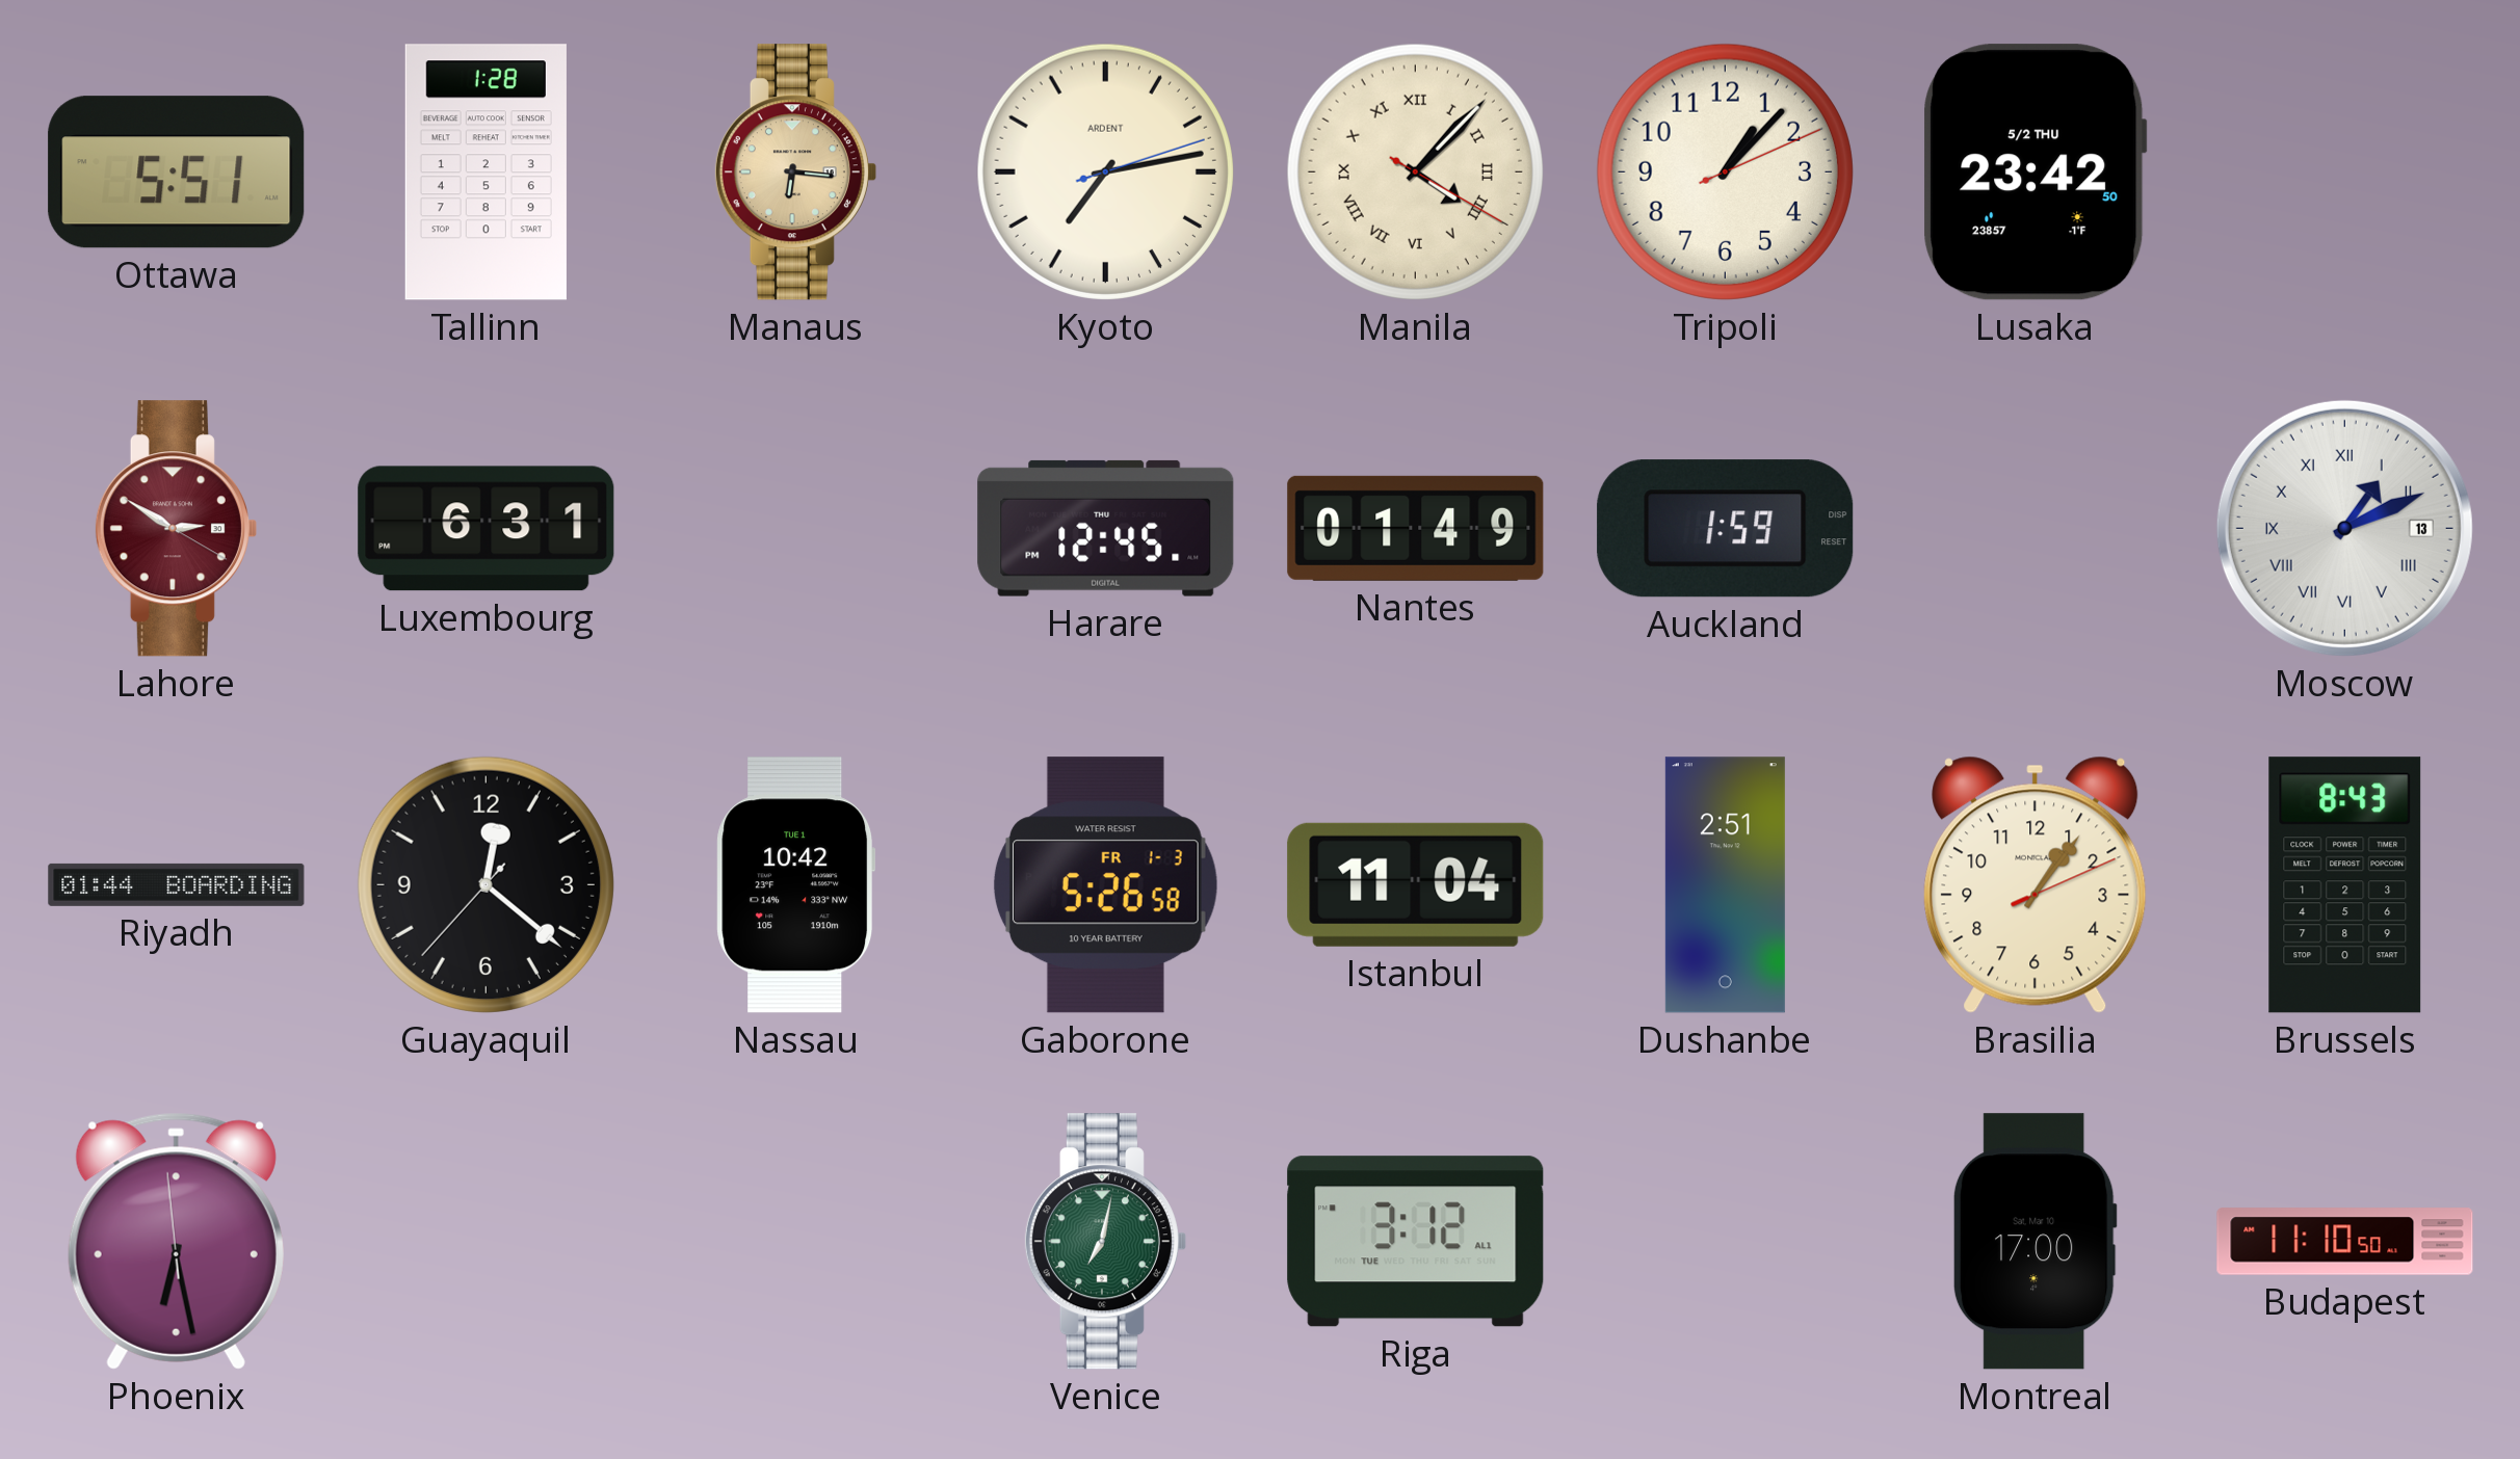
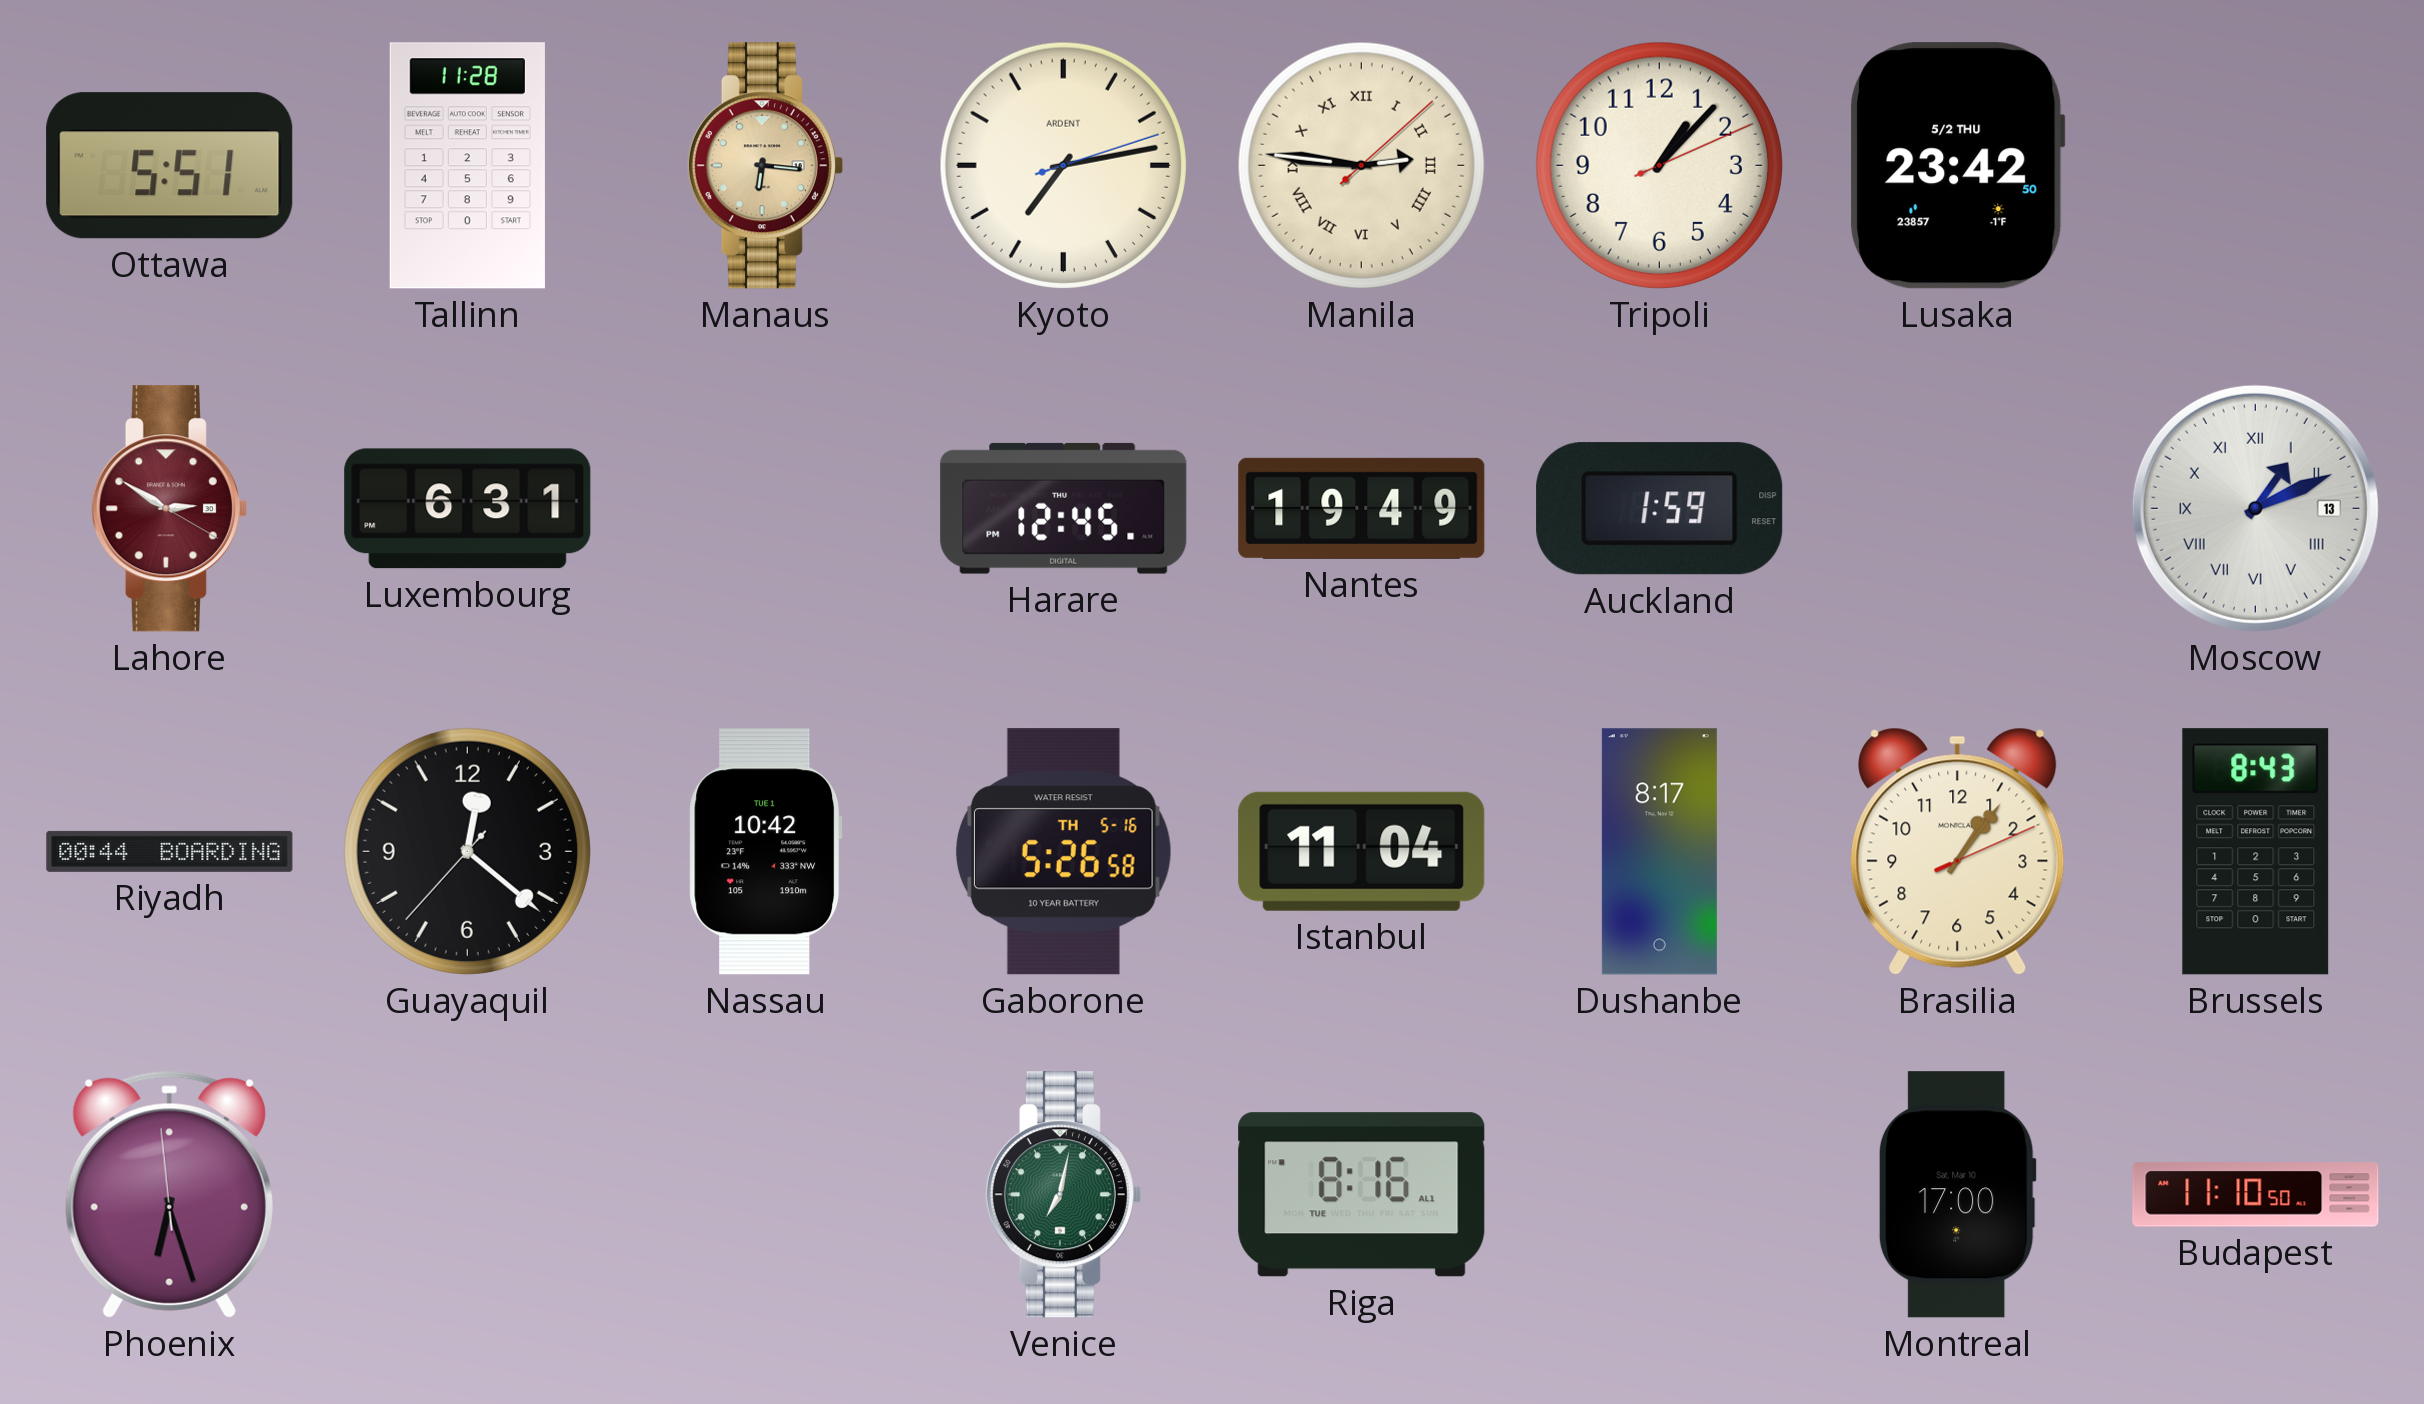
Tallinn: 1:28 -> 11:28 (467, 166)
Manila: 4:07 -> 2:46 (1361, 165)
Nantes: 01:49 -> 19:49 (1362, 508)
Riyadh: 01:44 -> 00:44 (170, 851)
Gaborone date: FR 1-3 -> TH 5-16 (1063, 852)
Dushanbe: 2:51 -> 8:17 (1659, 852)
Phoenix: 6:27 -> 6:26 (169, 1194)
Riga: 3:12 -> 8:16 (1362, 1195)
